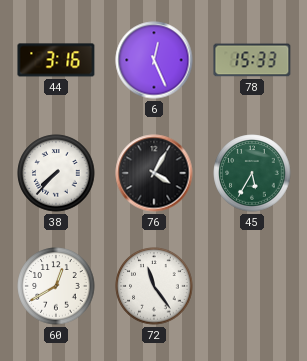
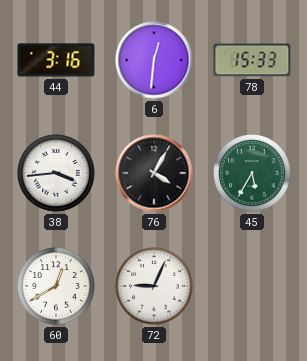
6: 12:26 -> 12:31 (154, 60)
38: 7:37 -> 3:44 (56, 173)
72: 11:24 -> 9:04 (154, 286)
